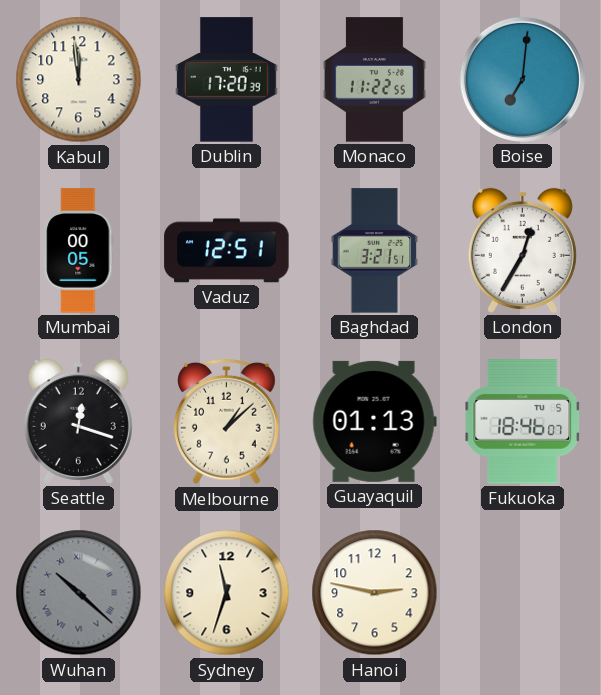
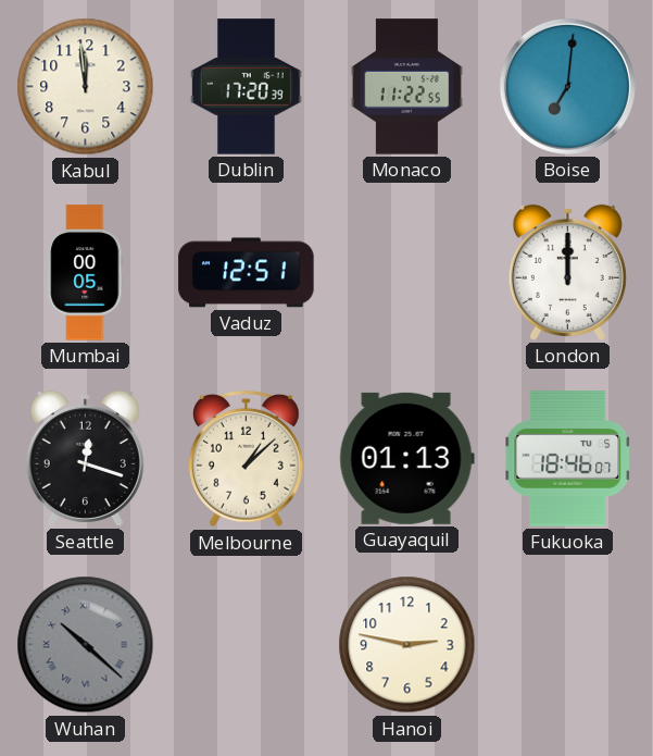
Baghdad: 3:21 -> none (375, 251)
London: 12:35 -> 12:00 (567, 272)
Sydney: 11:33 -> none (227, 593)
